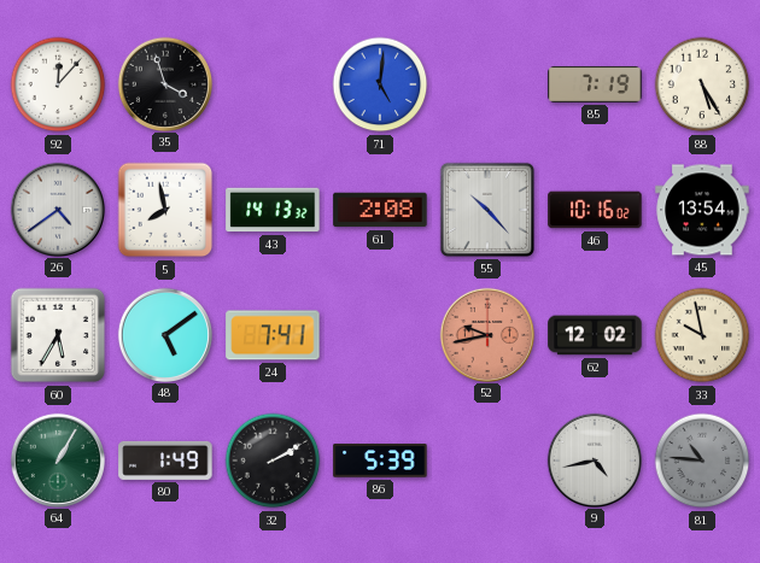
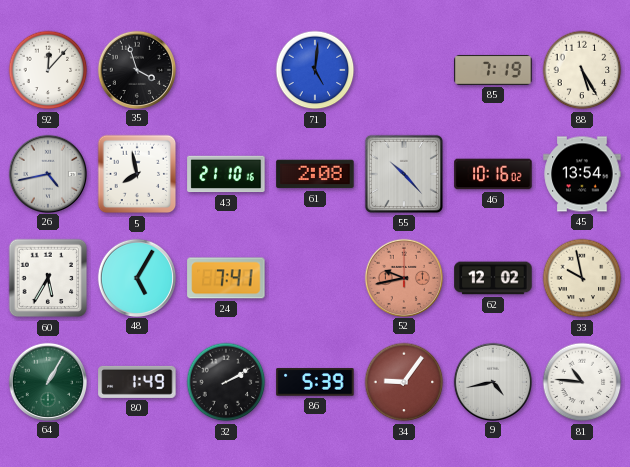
26: 4:39 -> 4:43 (47, 173)
43: 14:13 -> 21:10 (226, 174)
48: 5:09 -> 5:05 (136, 277)
34: none -> 9:06 (404, 382)
81 dial: grey -> white (582, 382)
